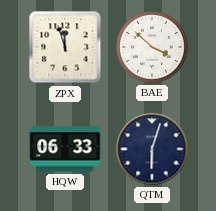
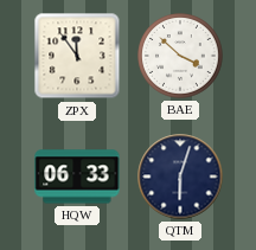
ZPX: 11:57 -> 11:54 (77, 56)
